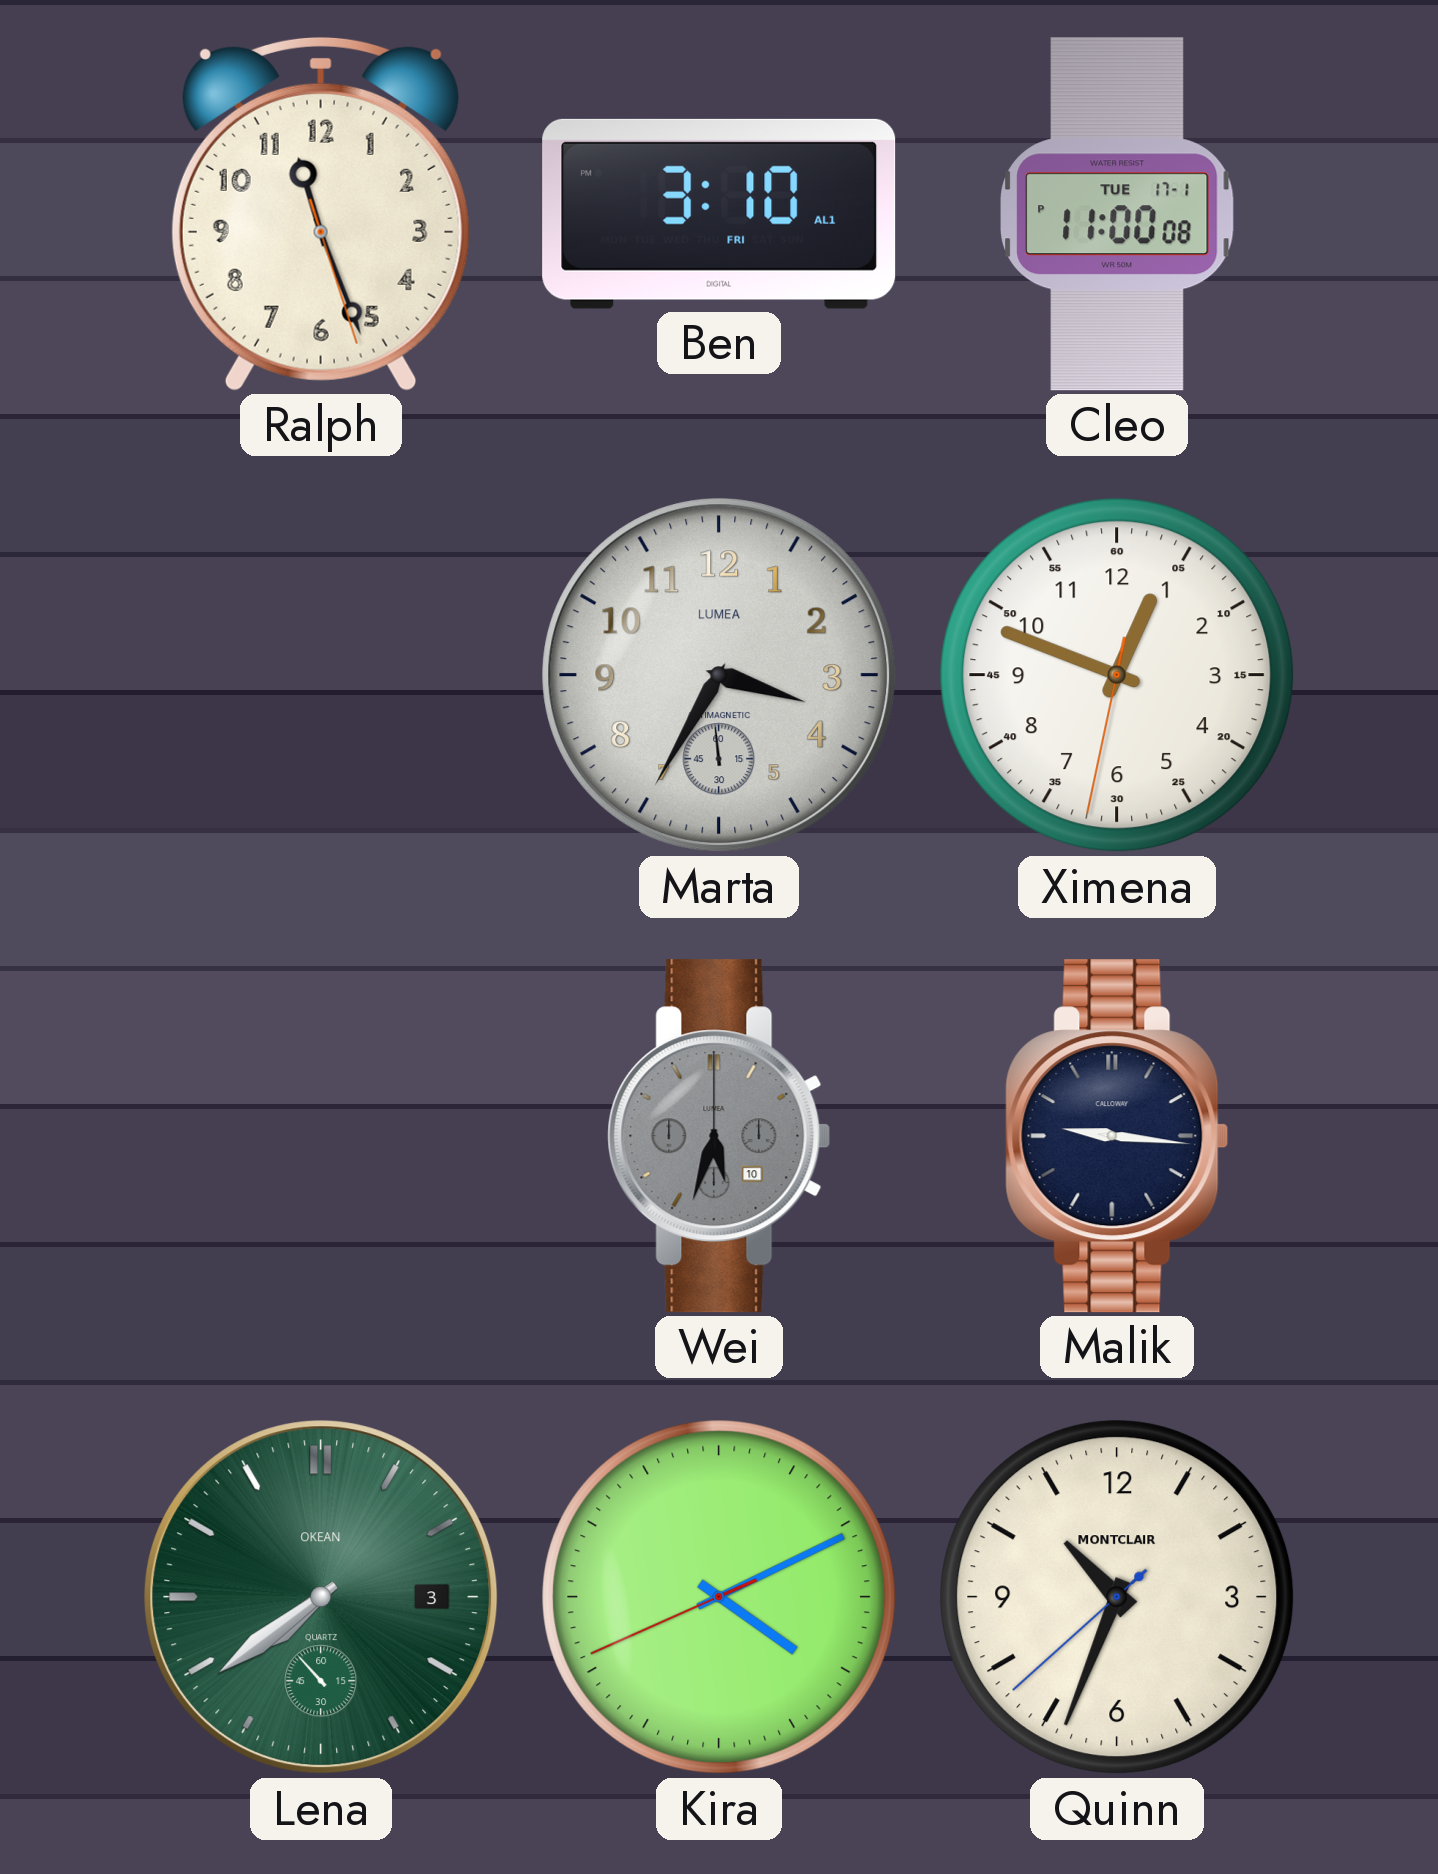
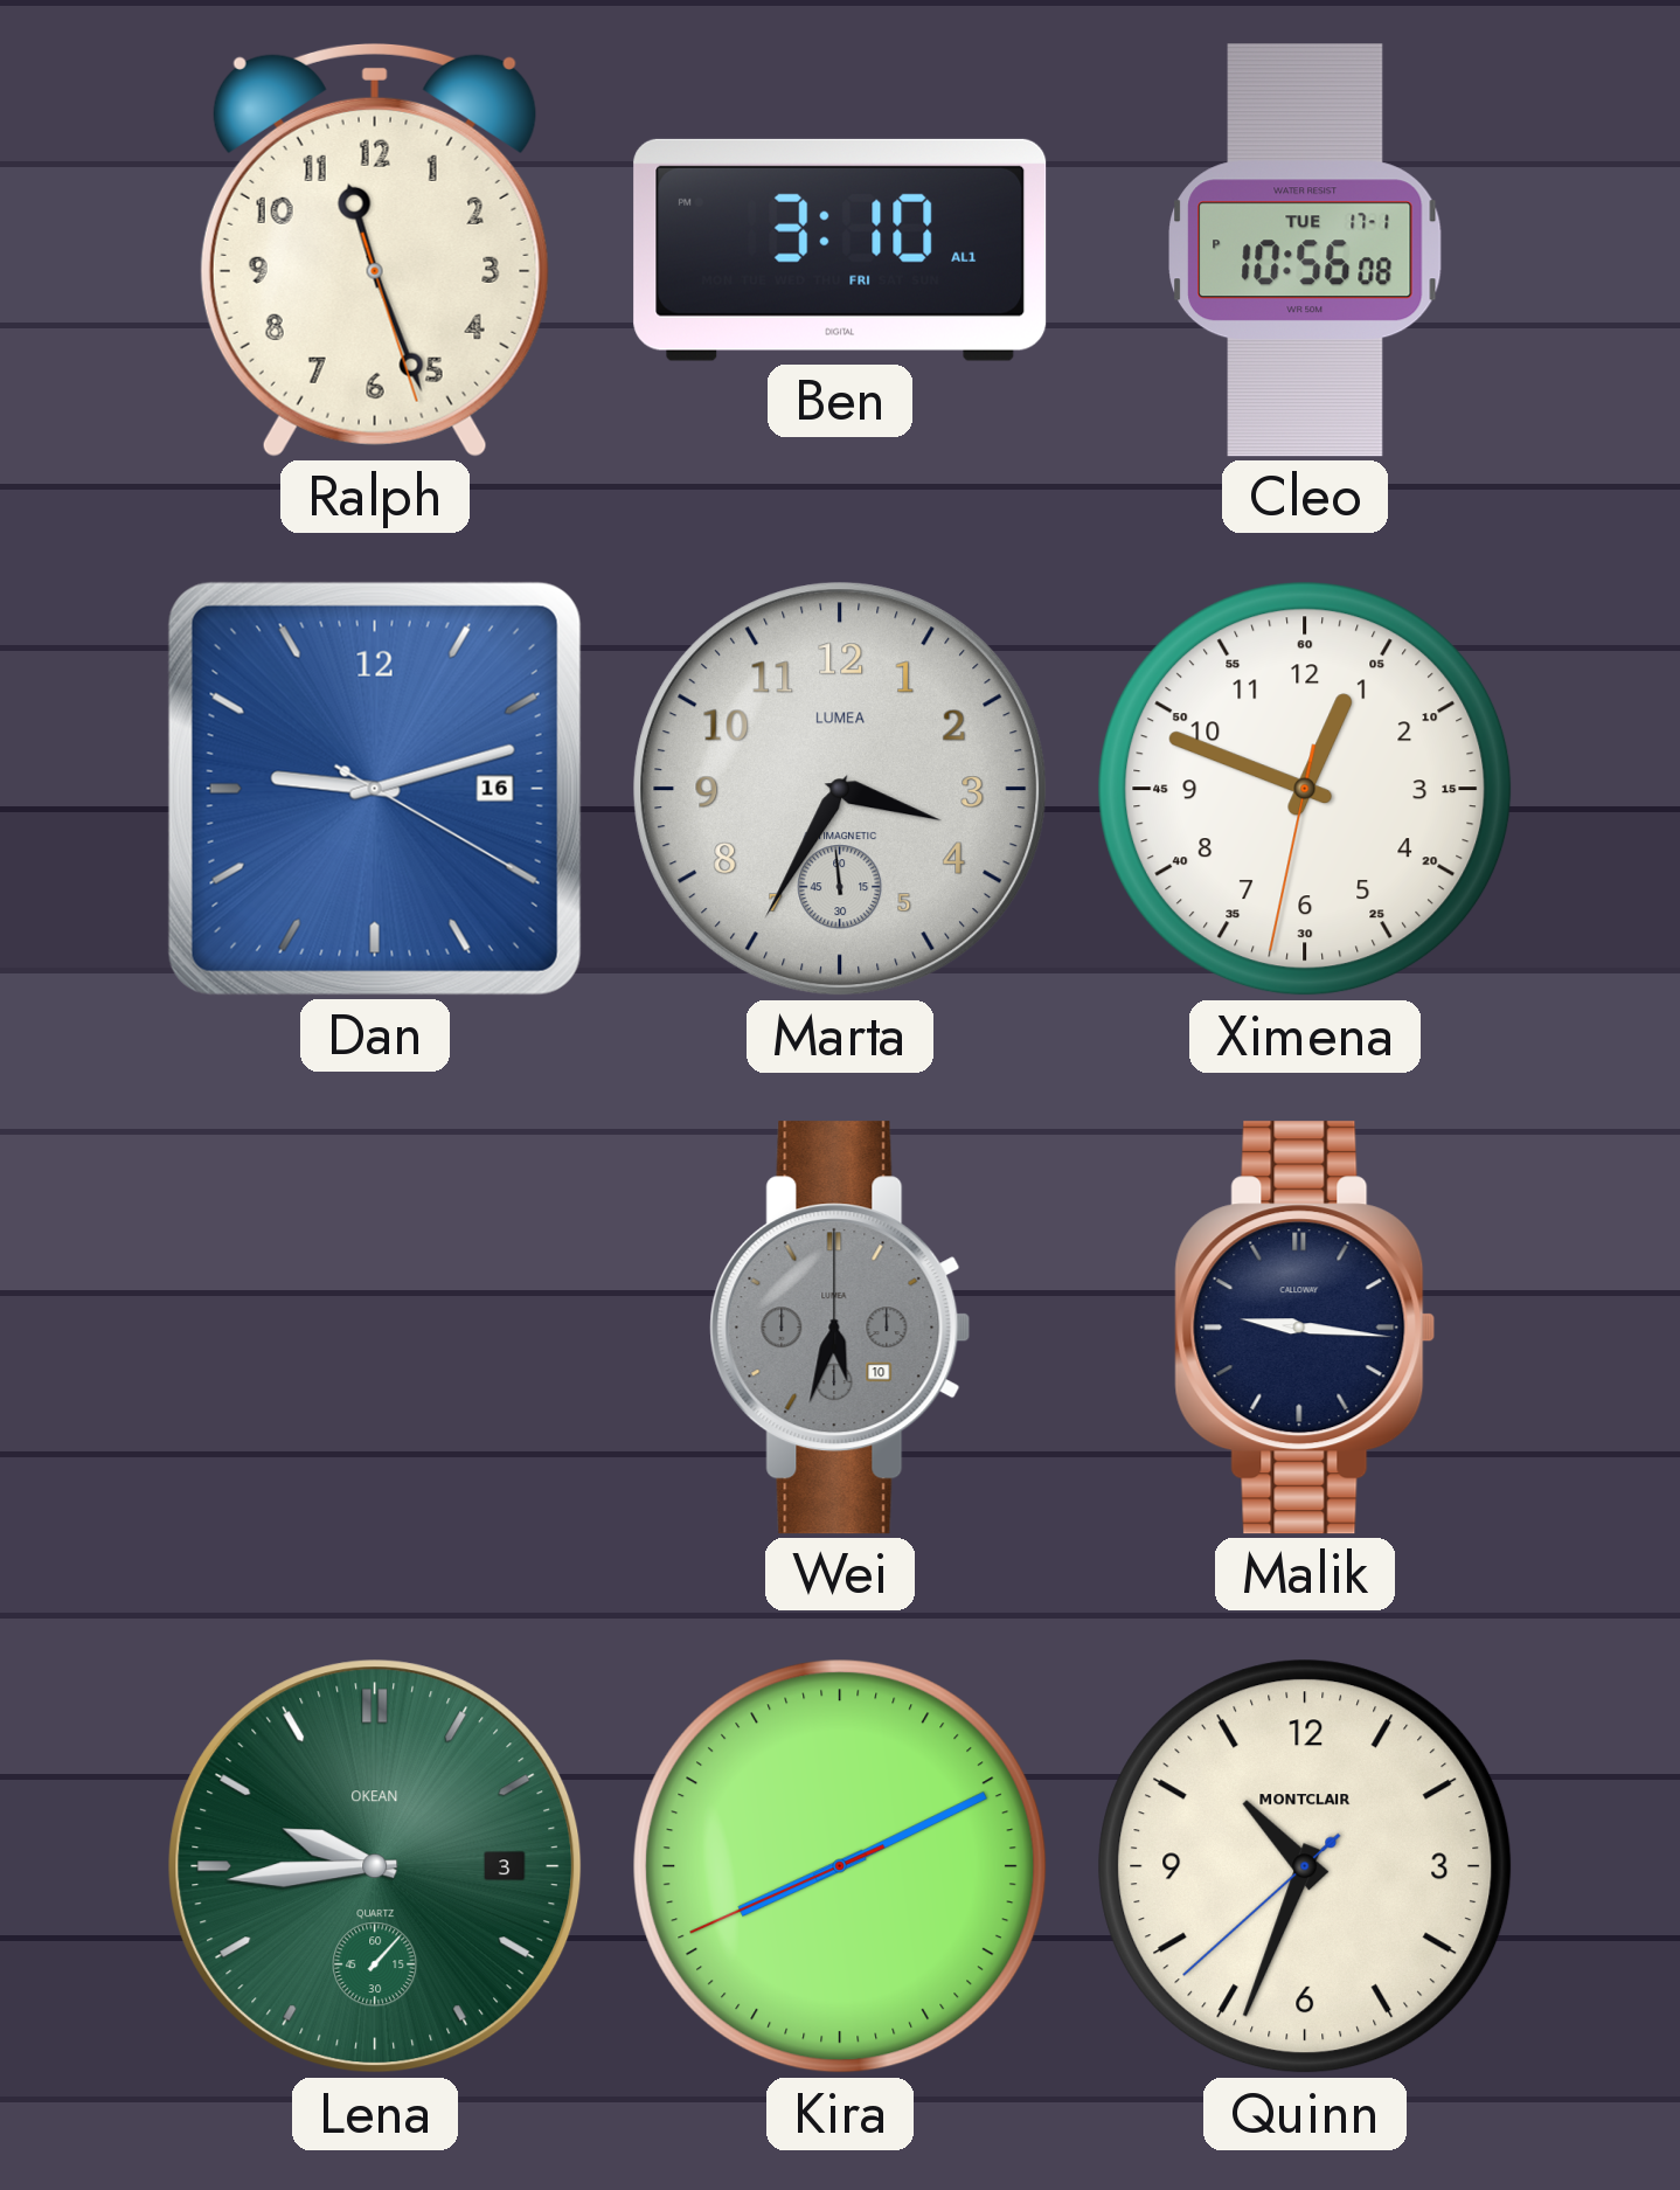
Cleo: 11:00 -> 10:56 (1306, 250)
Dan: none -> 9:12 (375, 789)
Lena: 7:38 -> 9:44 (375, 1866)
Kira: 4:10 -> 8:10 (840, 1866)
